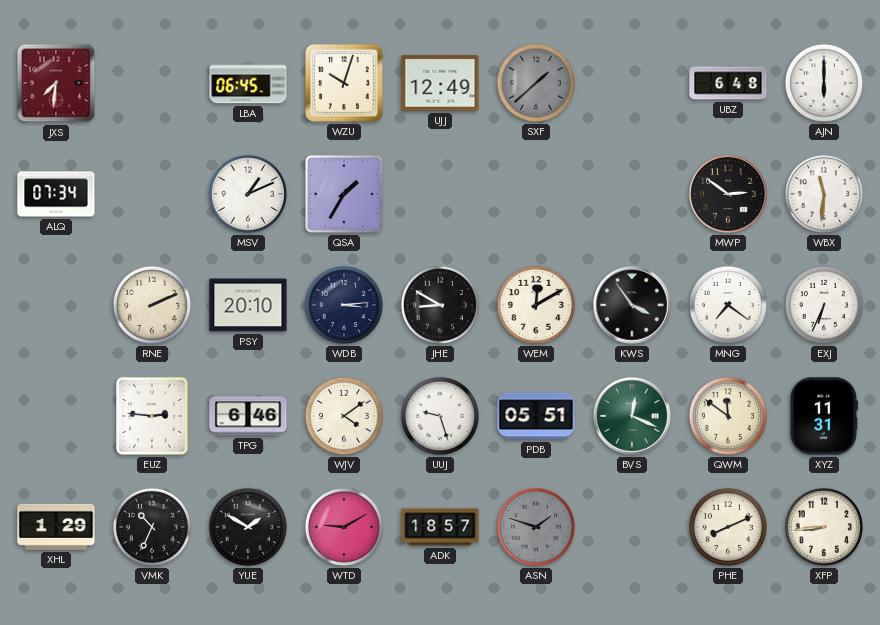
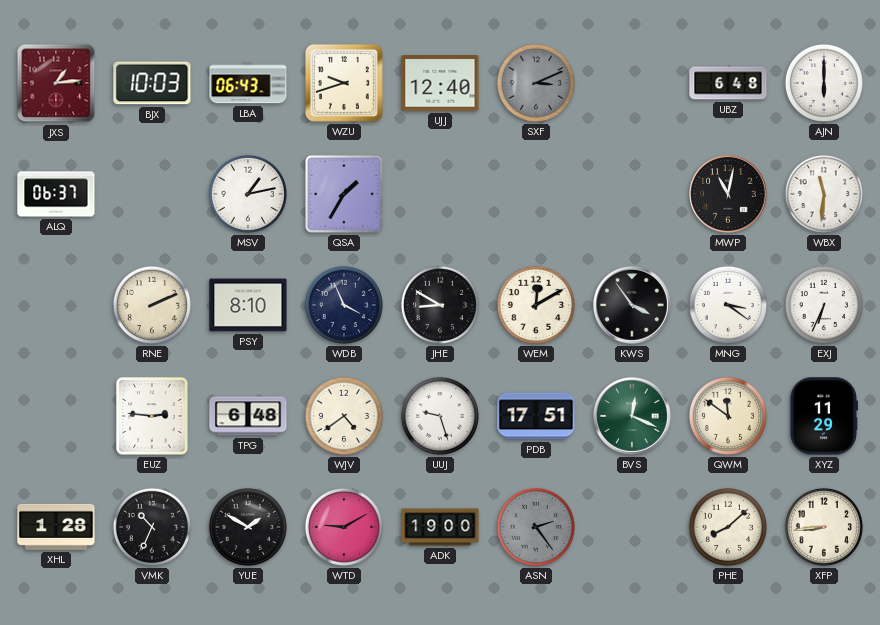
JXS: 7:31 -> 1:14 (56, 83)
BJX: none -> 10:03 (152, 83)
LBA: 06:45 -> 06:43 (248, 83)
WZU: 10:03 -> 9:42 (344, 83)
UJJ: 12:49 -> 12:40 (440, 83)
SXF: 1:38 -> 3:11 (536, 83)
ALQ: 07:34 -> 06:37 (56, 194)
MSV: 1:11 -> 1:13 (248, 194)
MWP: 2:51 -> 11:02 (728, 194)
PSY: 20:10 -> 8:10 (248, 305)
WDB: 3:14 -> 3:56 (344, 305)
MNG: 7:21 -> 3:21 (728, 305)
TPG: 6:46 -> 6:48 (248, 416)
WJV: 4:09 -> 4:39 (344, 416)
PDB: 05:51 -> 17:51 (536, 416)
XYZ: 11:31 -> 11:29 (823, 416)
XHL: 1:29 -> 1:28 (56, 527)
ADK: 18:57 -> 19:00 (440, 527)
ASN: 1:48 -> 2:24 (536, 527)
PHE: 8:11 -> 8:08 (728, 527)
